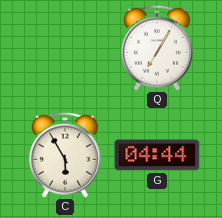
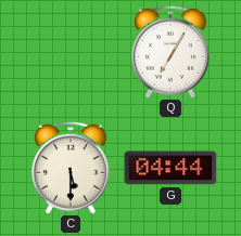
C: 5:55 -> 5:30 (71, 168)
